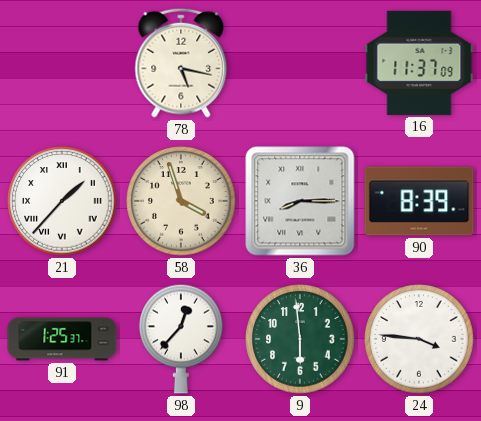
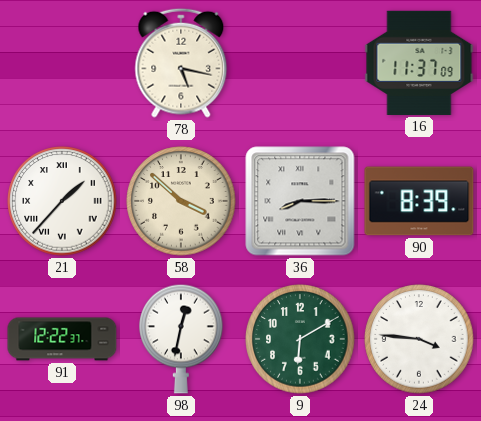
58: 3:57 -> 3:52 (181, 201)
91: 1:25 -> 12:22 (62, 339)
98: 12:37 -> 12:32 (181, 339)
9: 5:59 -> 6:10 (300, 339)
